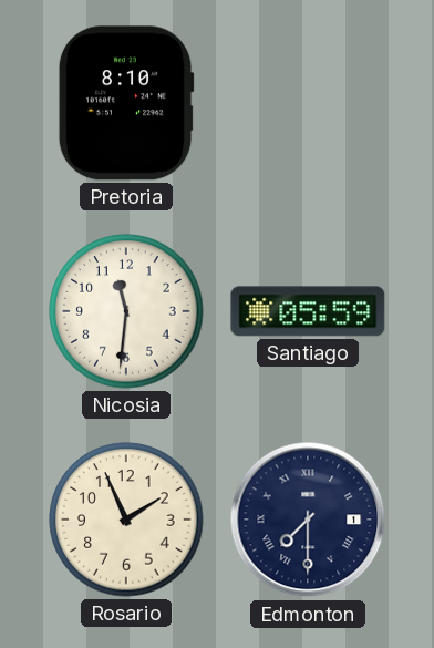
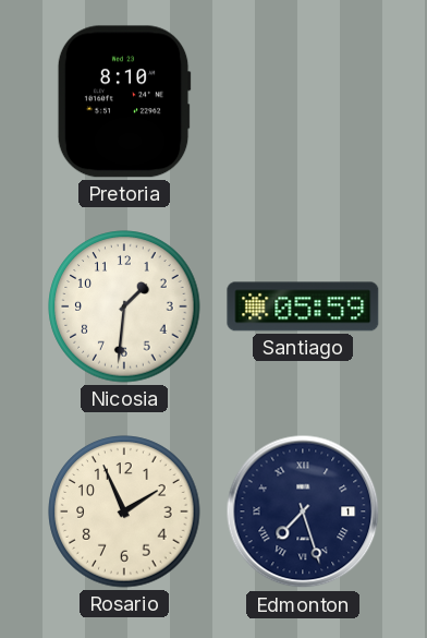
Nicosia: 11:31 -> 1:31 (124, 306)
Edmonton: 7:30 -> 7:27 (303, 511)
